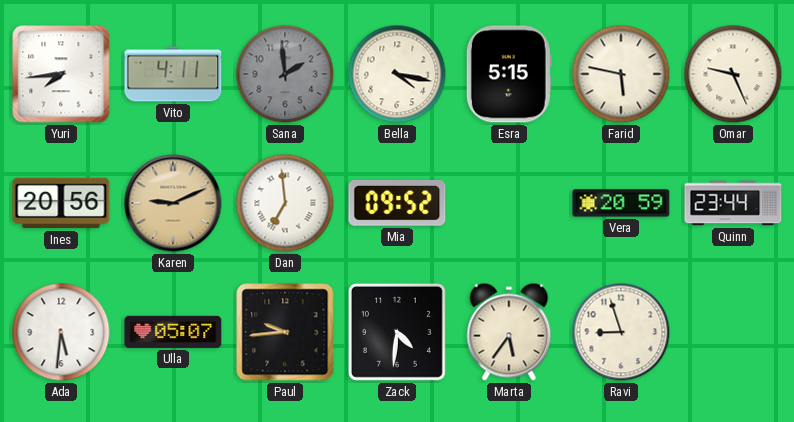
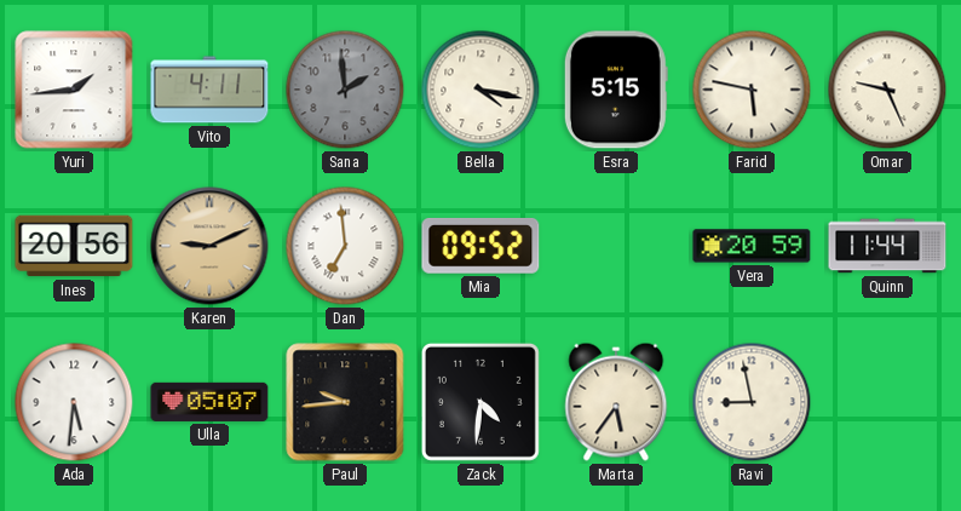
Yuri: 7:44 -> 1:44 (74, 90)
Quinn: 23:44 -> 11:44 (887, 246)
Ravi: 8:57 -> 8:58 (752, 402)
